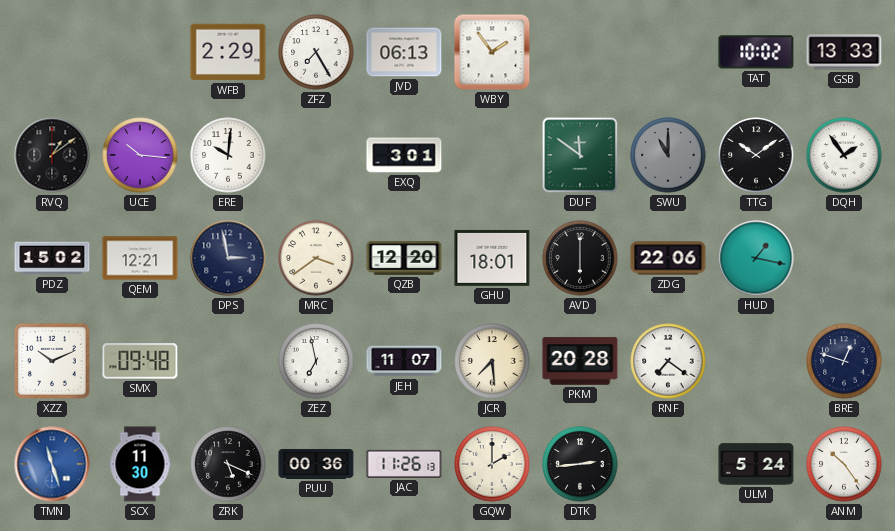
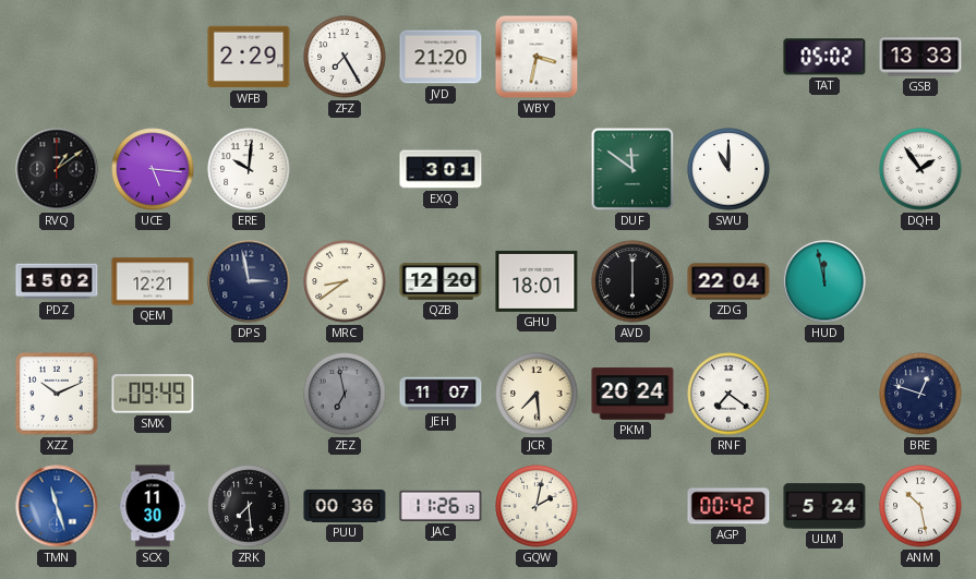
JVD: 06:13 -> 21:20 (441, 57)
WBY: 1:54 -> 3:32 (537, 57)
TAT: 10:02 -> 05:02 (824, 57)
UCE: 10:16 -> 5:16 (153, 169)
SWU dial: grey -> white (728, 169)
TTG: 10:09 -> none (756, 155)
MRC: 3:39 -> 8:39 (345, 281)
ZDG: 22:06 -> 22:04 (728, 281)
HUD: 1:17 -> 11:58 (824, 281)
SMX: 09:48 -> 09:49 (153, 394)
ZEZ dial: white -> grey (345, 394)
PKM: 20:28 -> 20:24 (632, 394)
ZRK: 5:19 -> 7:29 (249, 506)
GQW: 2:00 -> 2:02 (537, 506)
DTK: 2:44 -> none (580, 464)
AGP: none -> 00:42 (728, 506)
ANM: 10:24 -> 10:28 (920, 506)
